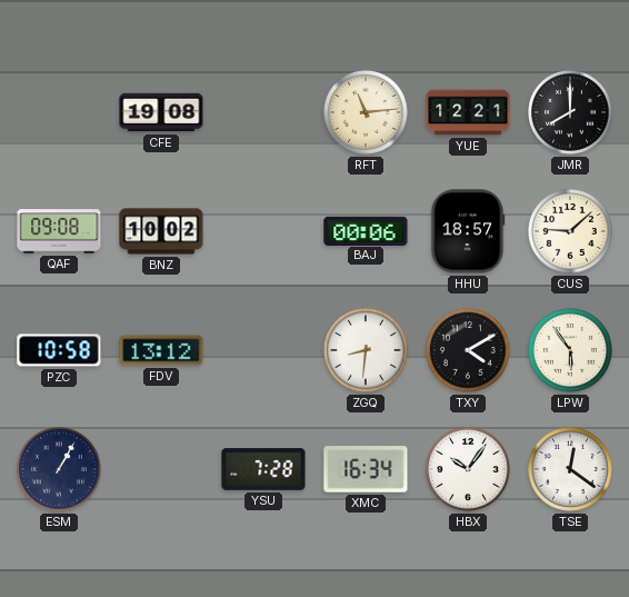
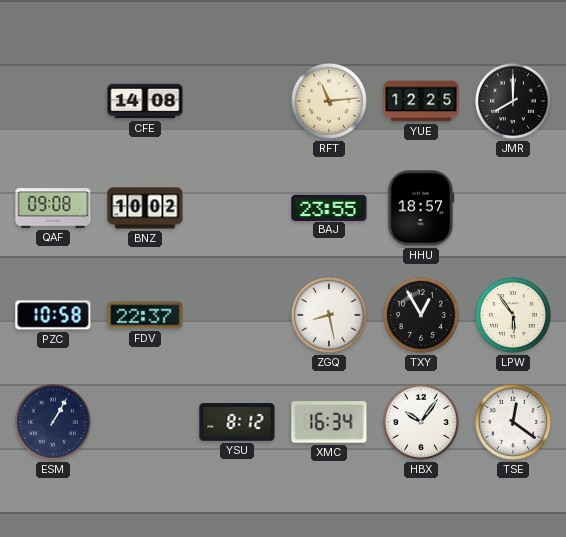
CFE: 19:08 -> 14:08 (145, 101)
YUE: 12:21 -> 12:25 (421, 101)
BAJ: 00:06 -> 23:55 (329, 207)
CUS: 9:08 -> none (571, 232)
FDV: 13:12 -> 22:37 (145, 315)
ZGQ: 8:31 -> 8:28 (330, 316)
TXY: 4:10 -> 12:55 (422, 316)
YSU: 7:28 -> 8:12 (237, 422)
